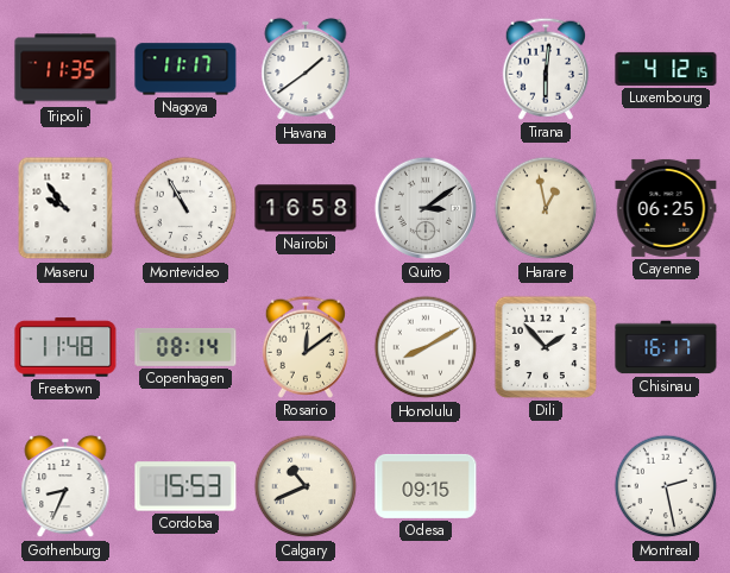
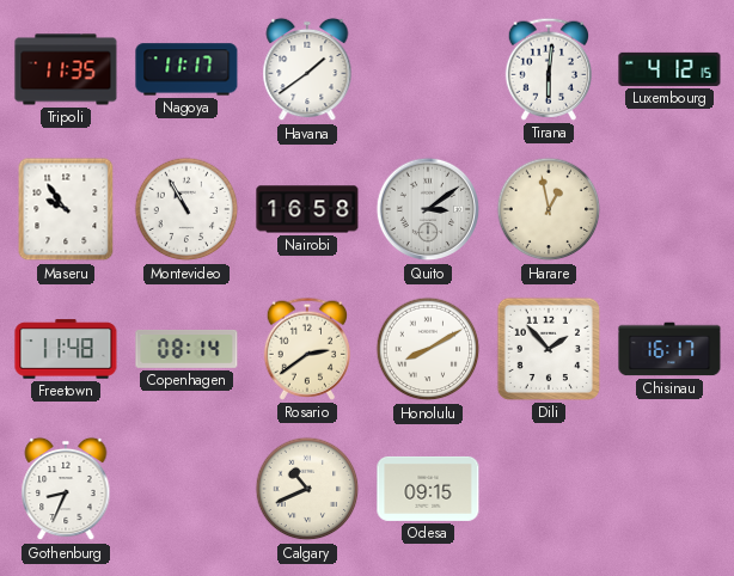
Cayenne: 06:25 -> none (666, 208)
Rosario: 12:09 -> 2:39 (306, 349)
Cordoba: 15:53 -> none (185, 486)
Montreal: 2:28 -> none (666, 486)
